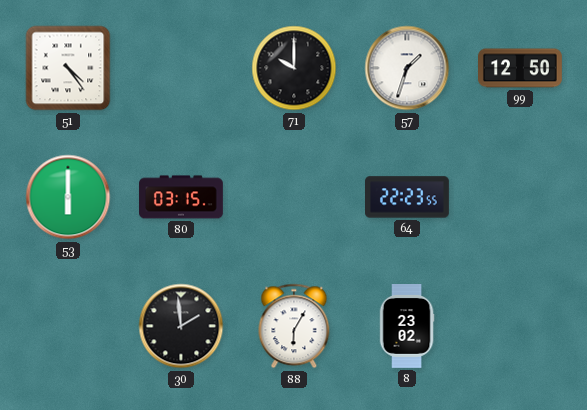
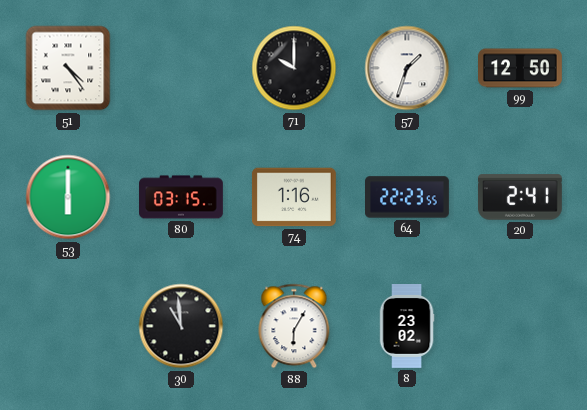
74: none -> 1:16 (294, 197)
20: none -> 2:41 (520, 197)
30: 1:59 -> 10:59 (181, 326)
